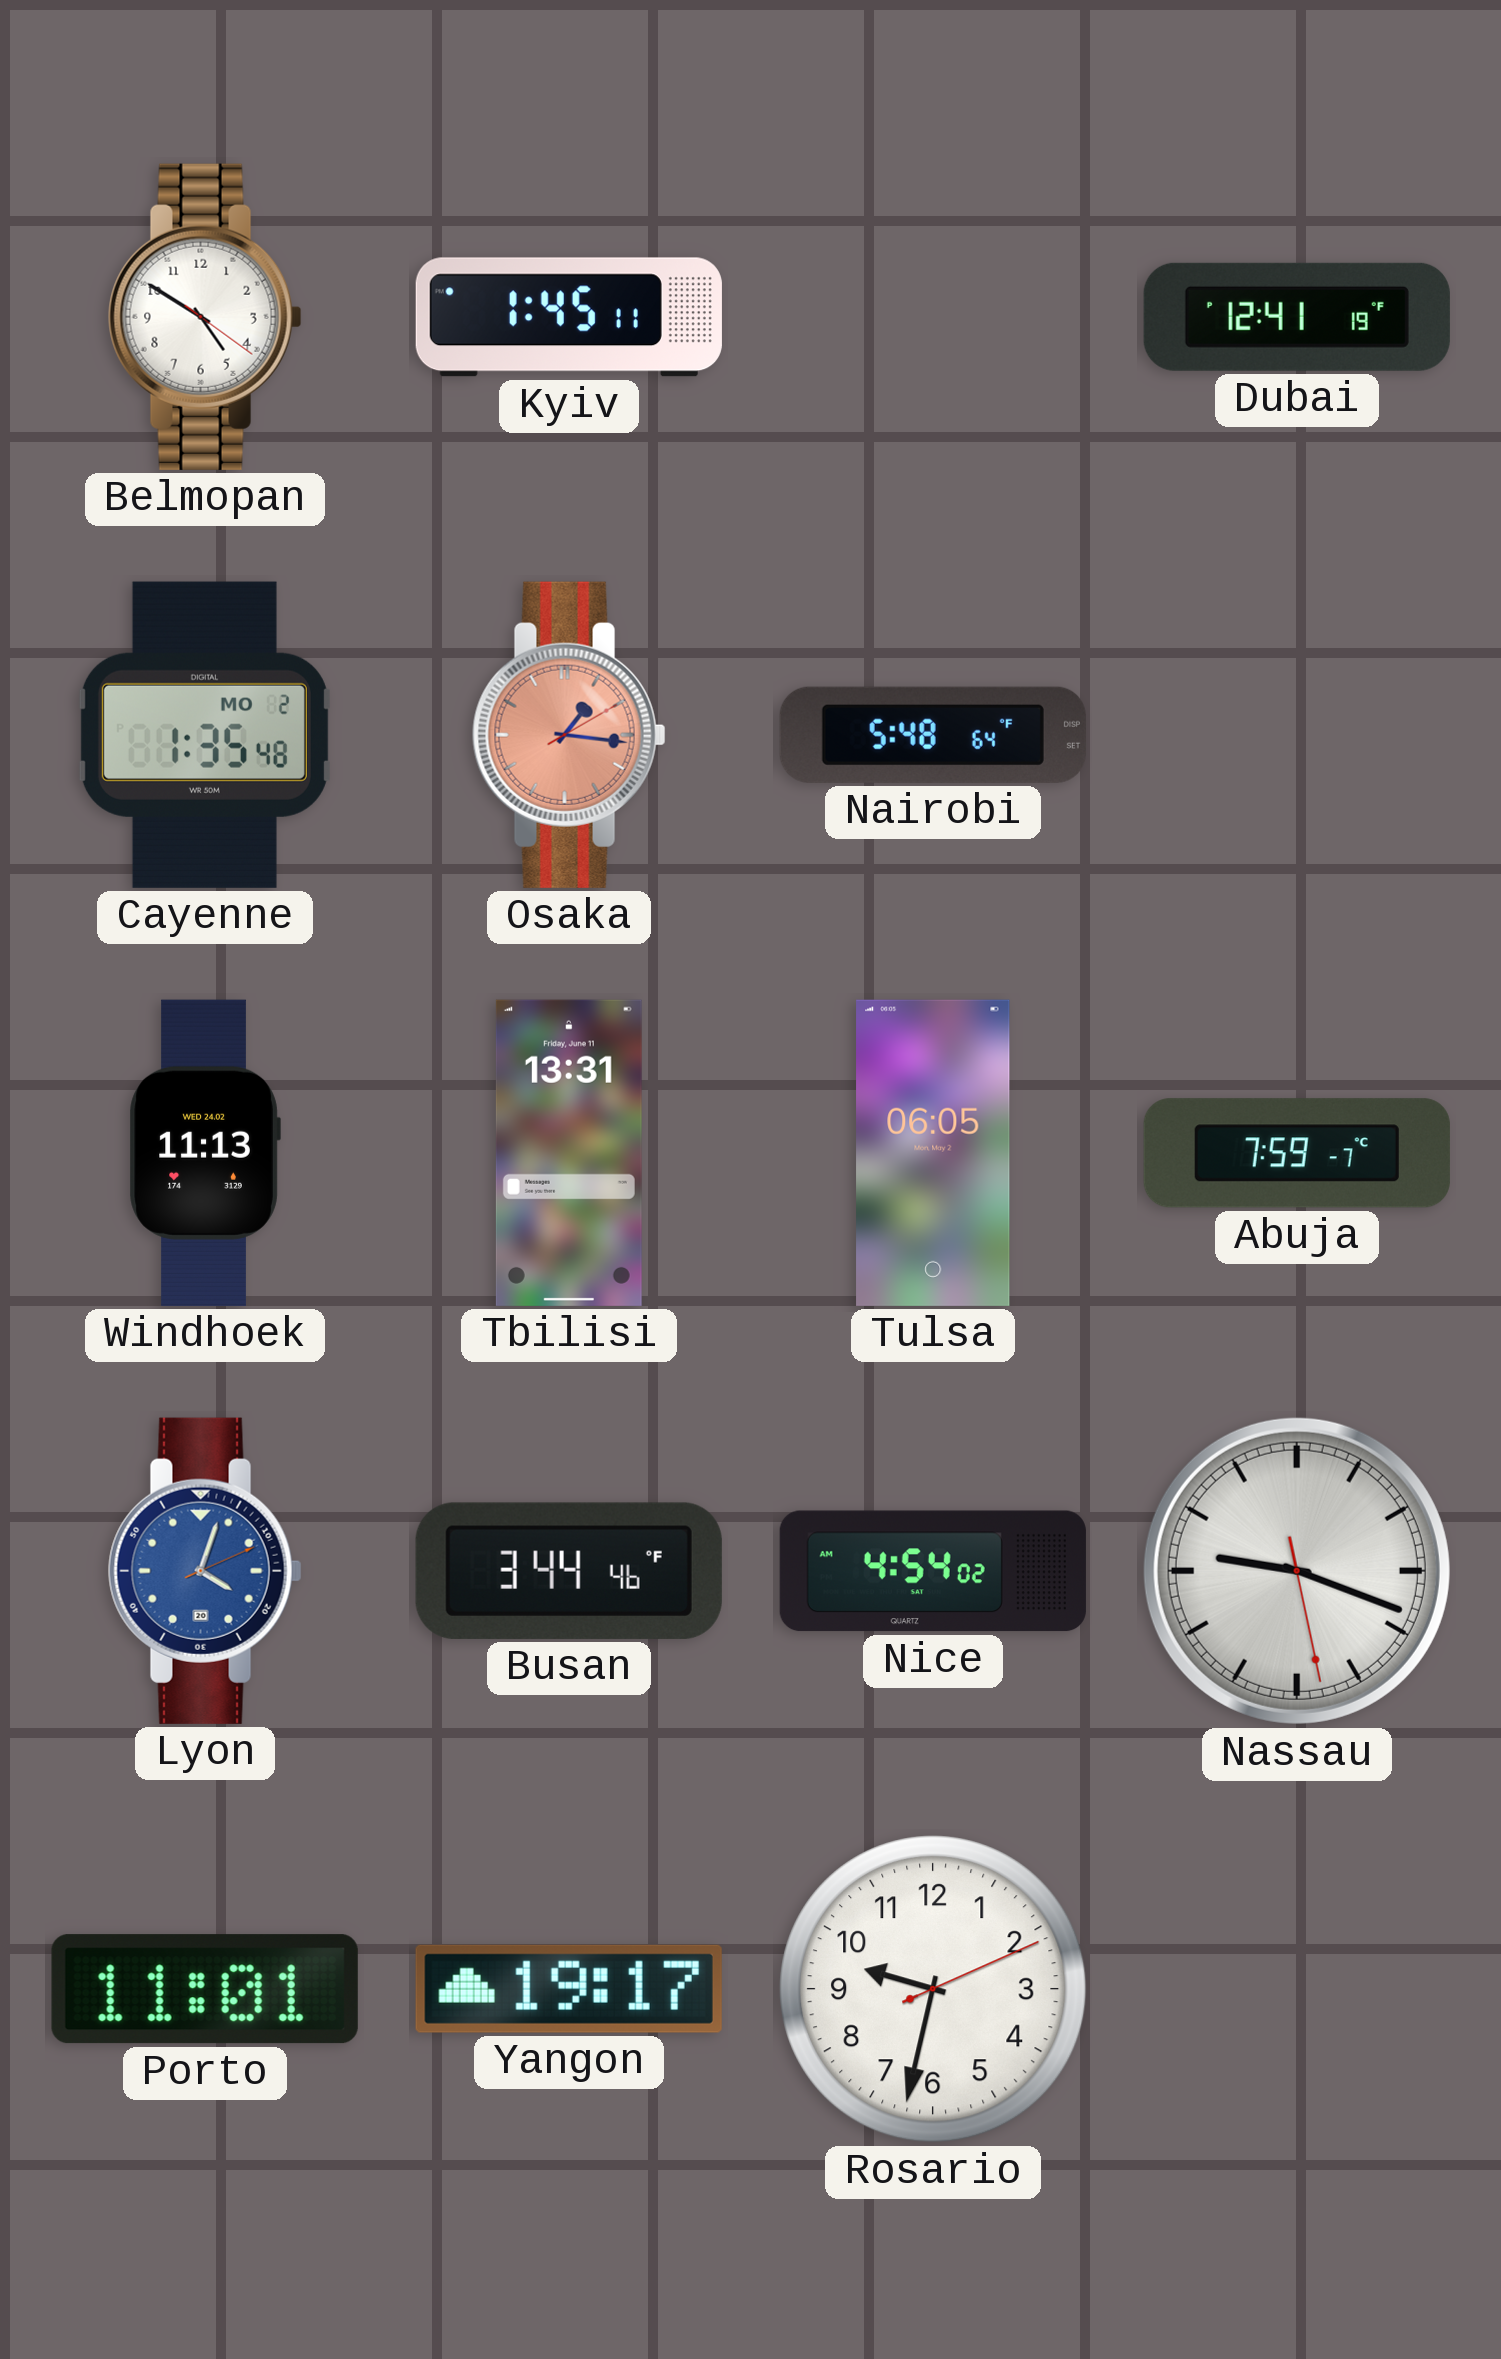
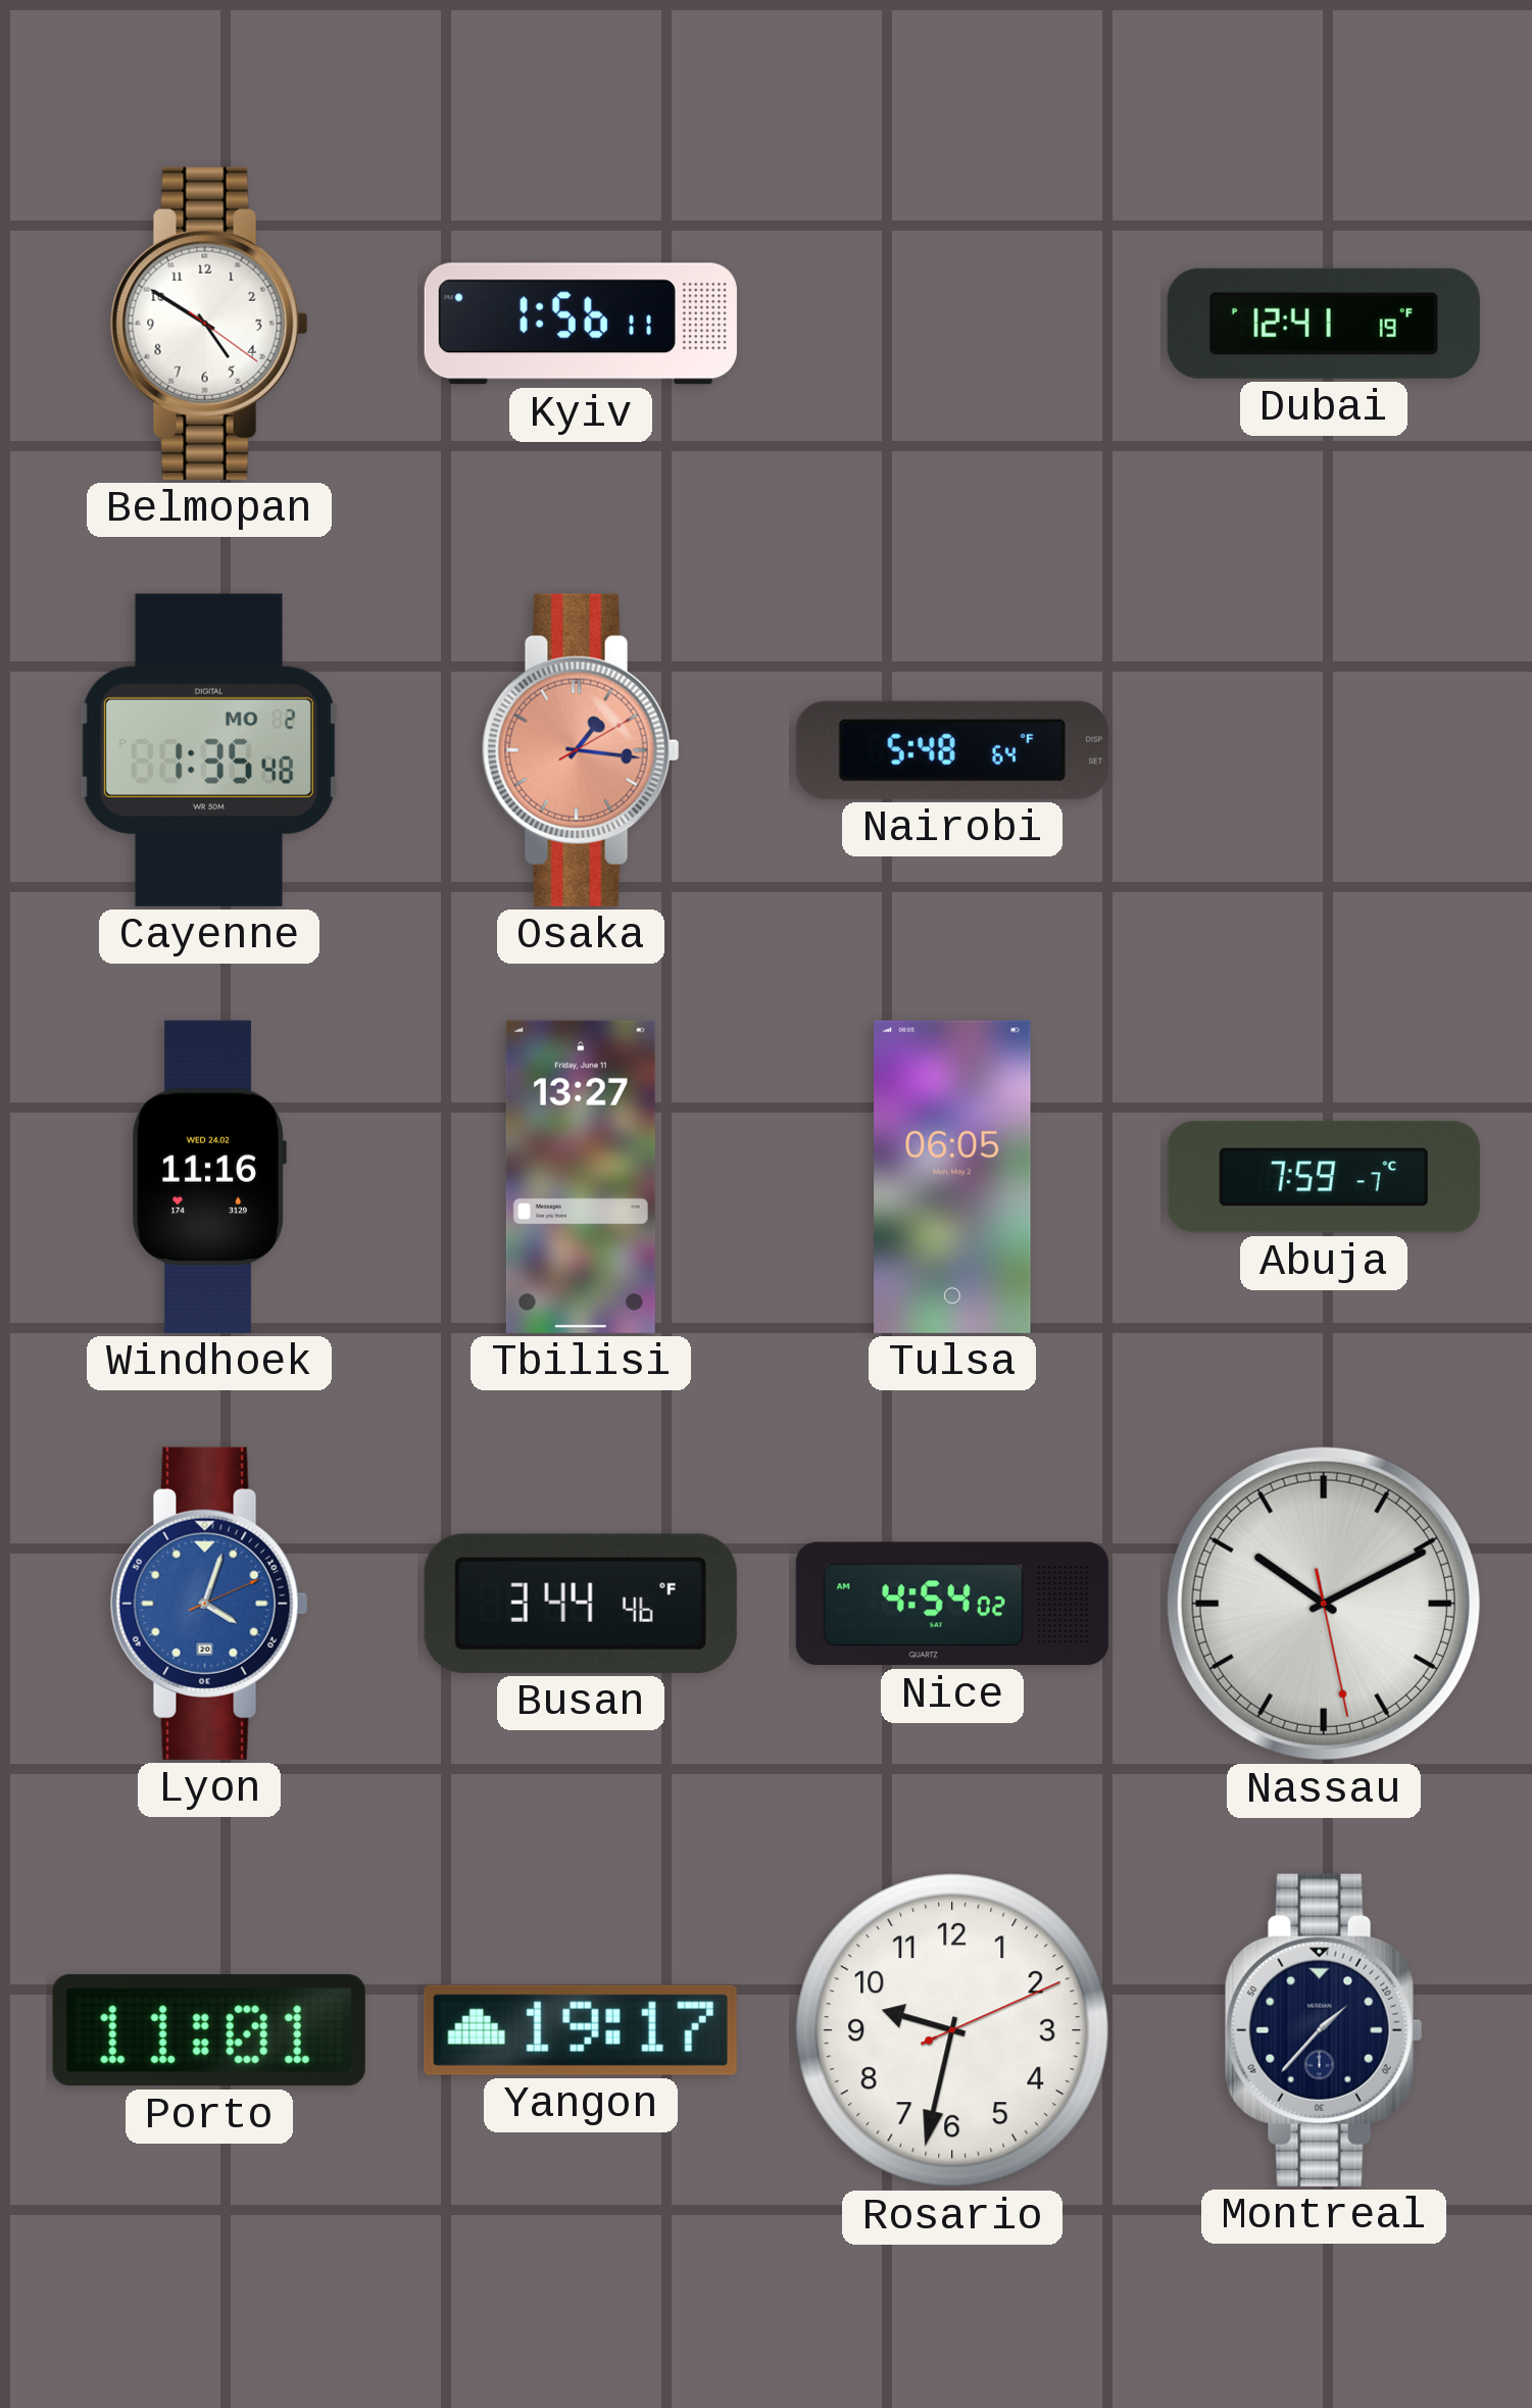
Kyiv: 1:45 -> 1:56 (581, 324)
Windhoek: 11:13 -> 11:16 (209, 1177)
Tbilisi: 13:31 -> 13:27 (581, 1177)
Nassau: 9:18 -> 10:10 (1324, 1604)
Montreal: none -> 1:37 (1324, 2030)
